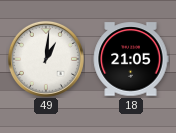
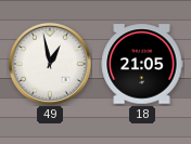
49: 1:01 -> 12:58 (50, 64)
